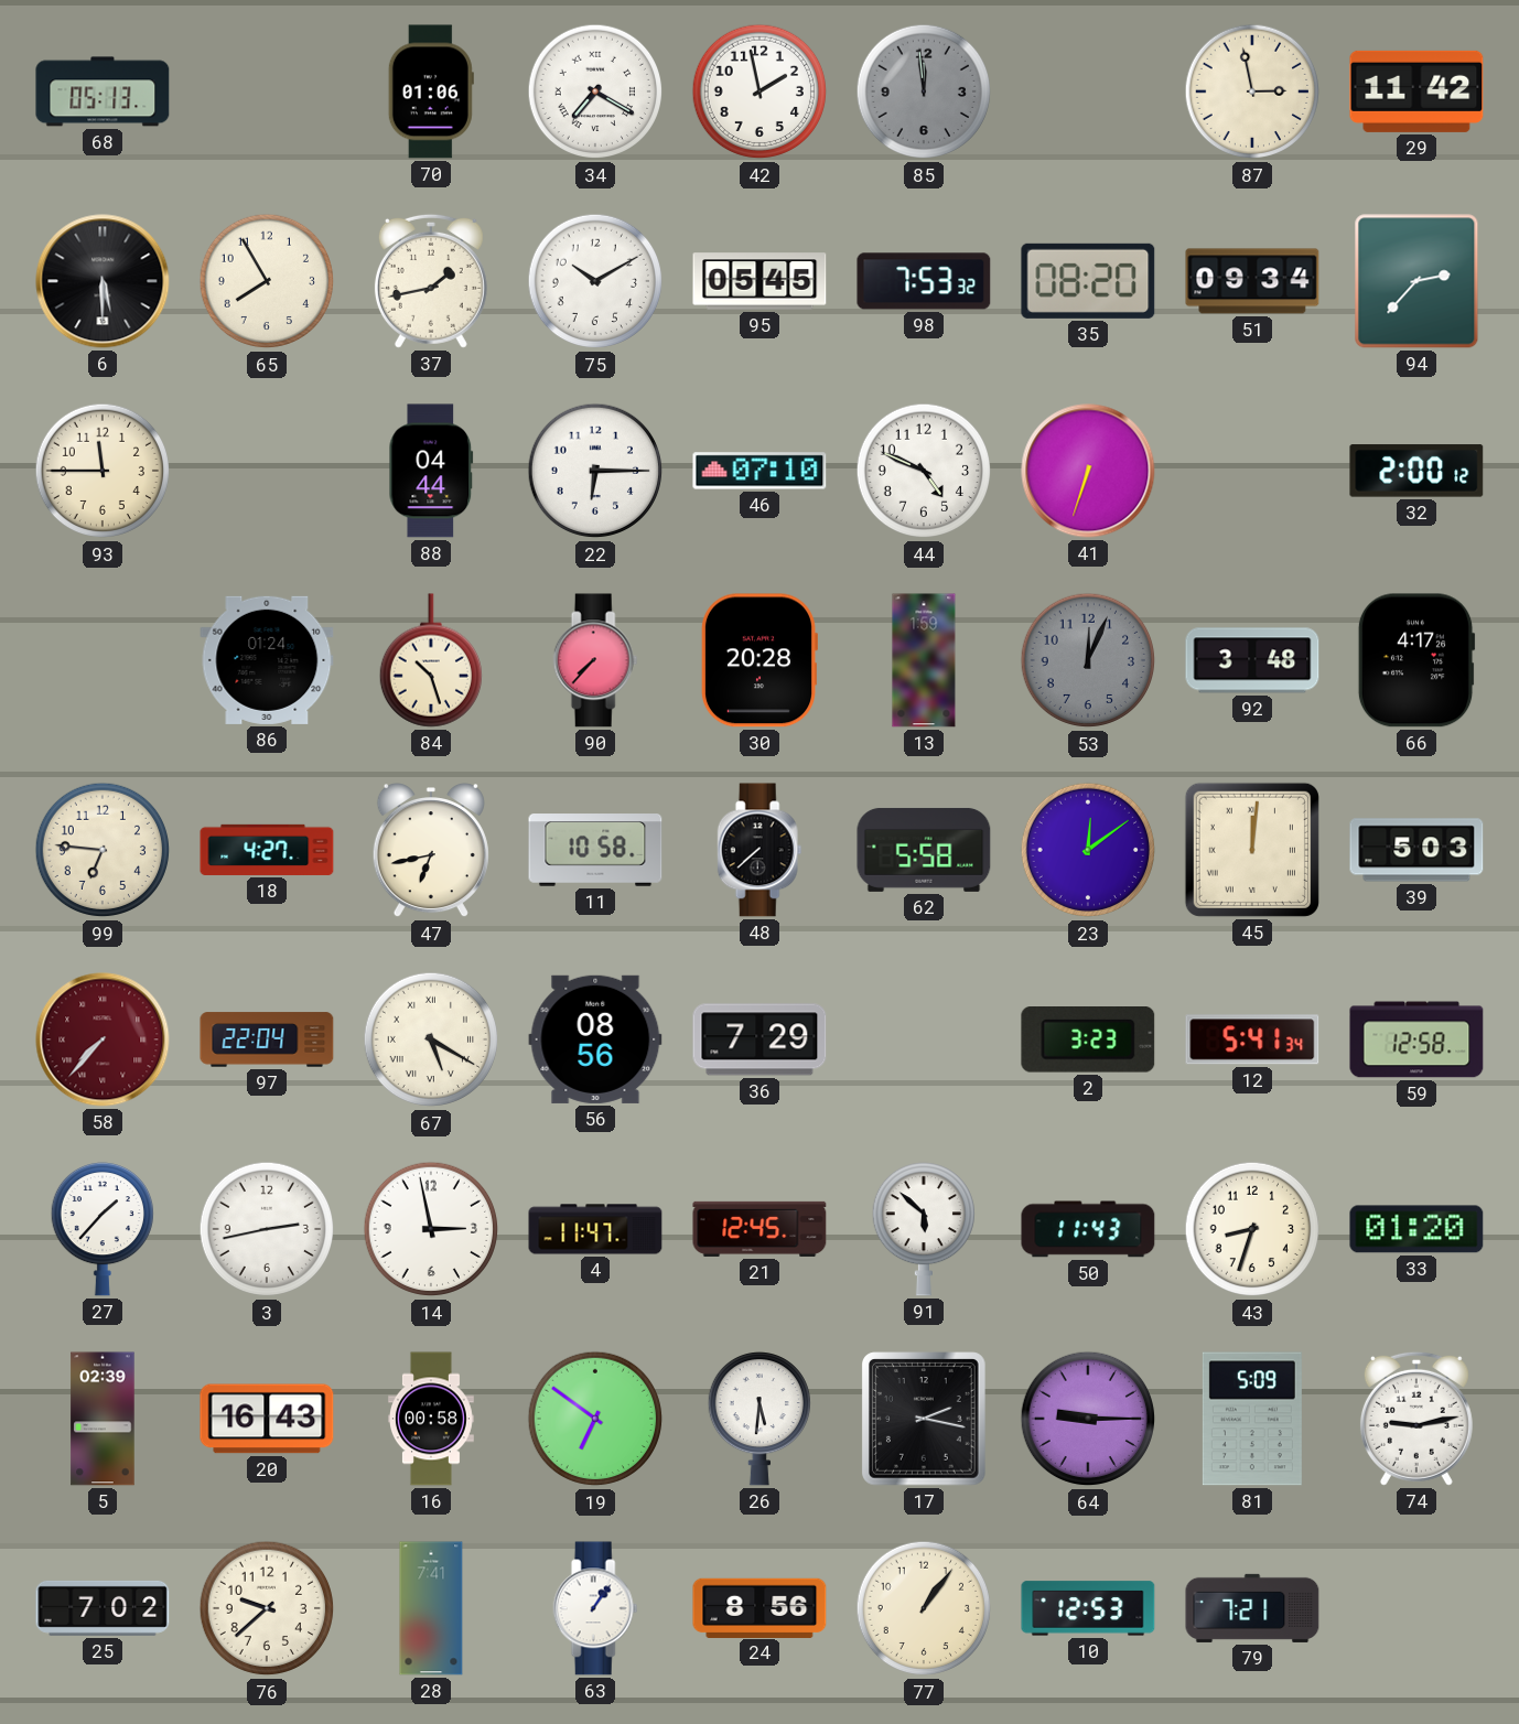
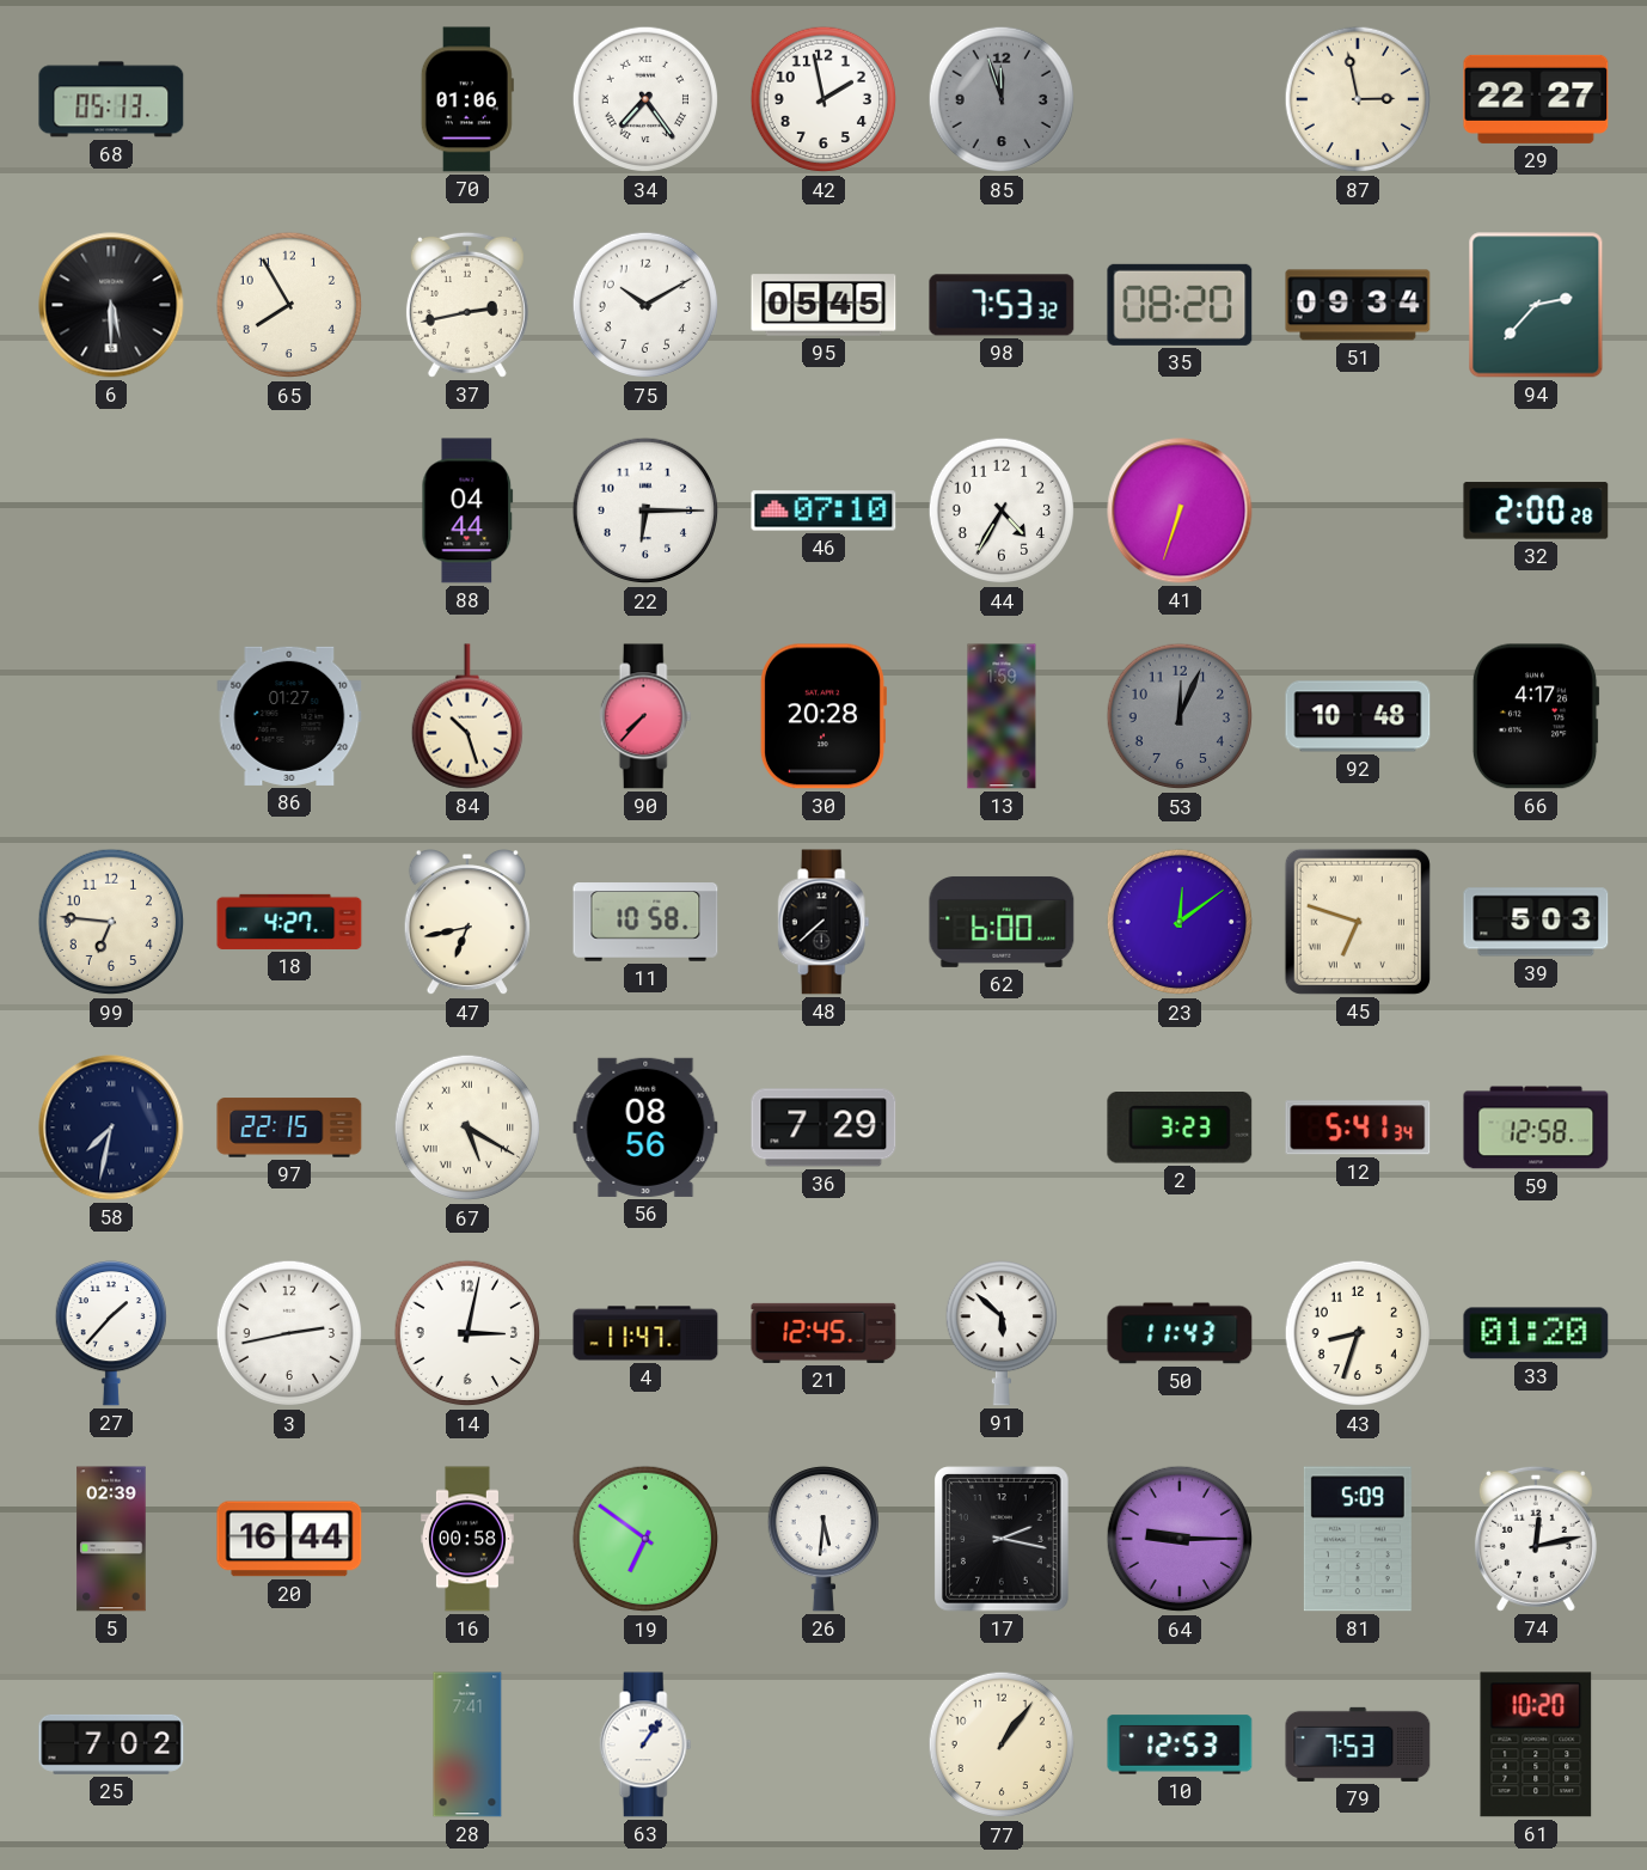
34: 7:20 -> 7:24 (645, 99)
85: 11:59 -> 11:57 (1002, 99)
29: 11:42 -> 22:27 (1536, 99)
37: 1:43 -> 2:43 (467, 305)
93: 11:45 -> none (103, 471)
44: 4:49 -> 4:35 (1002, 511)
32: 2:00:12 -> 2:00:28 (1536, 511)
86: 01:24 -> 01:27 (289, 716)
92: 3:48 -> 10:48 (1358, 716)
62: 5:58 -> 6:00 (1002, 922)
45: 12:01 -> 6:48 (1358, 922)
58: 7:37 -> 7:32 (111, 1127)
58 dial: burgundy -> navy (111, 1127)
97: 22:04 -> 22:15 (289, 1127)
14: 2:58 -> 3:02 (467, 1333)
20: 16:43 -> 16:44 (289, 1539)
74: 9:13 -> 12:13 (1536, 1539)
76: 9:38 -> none (267, 1608)
24: 8:56 -> none (759, 1607)
79: 7:21 -> 7:53 (1358, 1744)
61: none -> 10:20 (1536, 1744)
